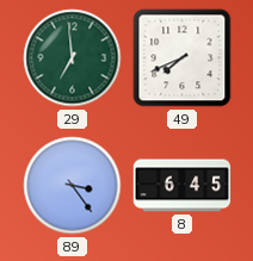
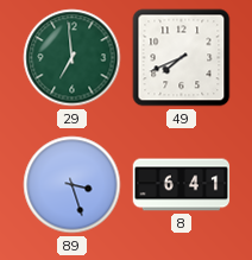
89: 3:24 -> 3:27 (73, 185)
8: 6:45 -> 6:41 (182, 185)
